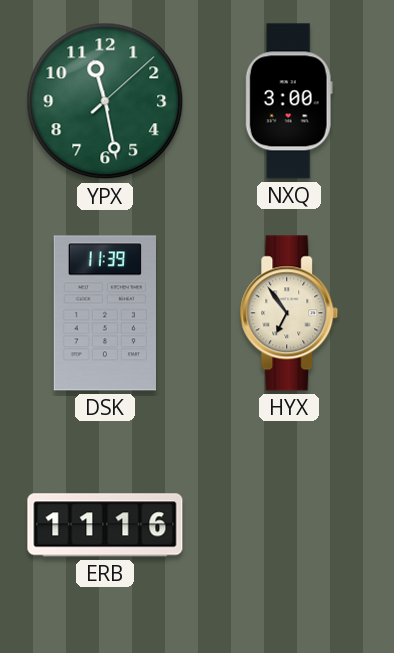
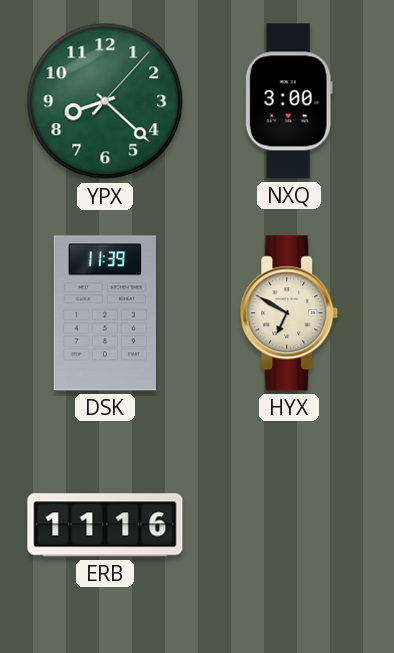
YPX: 11:28 -> 8:22 (105, 101)
HYX: 6:54 -> 6:50 (289, 313)
